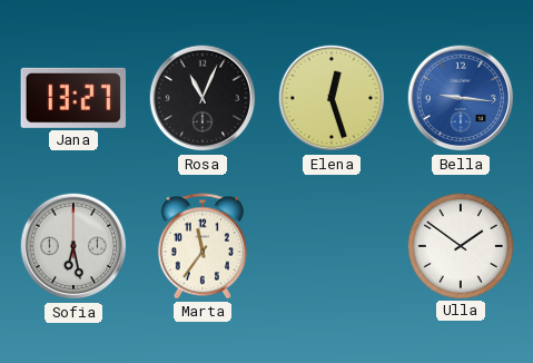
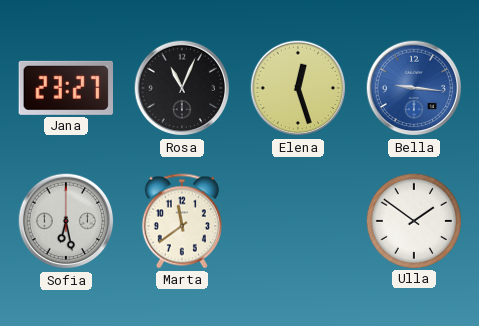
Jana: 13:27 -> 23:27 (65, 88)
Marta: 11:36 -> 11:39 (182, 221)
